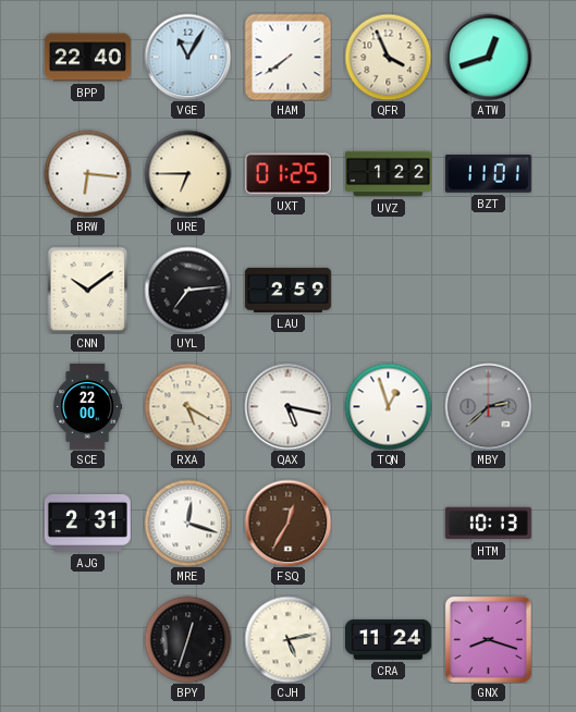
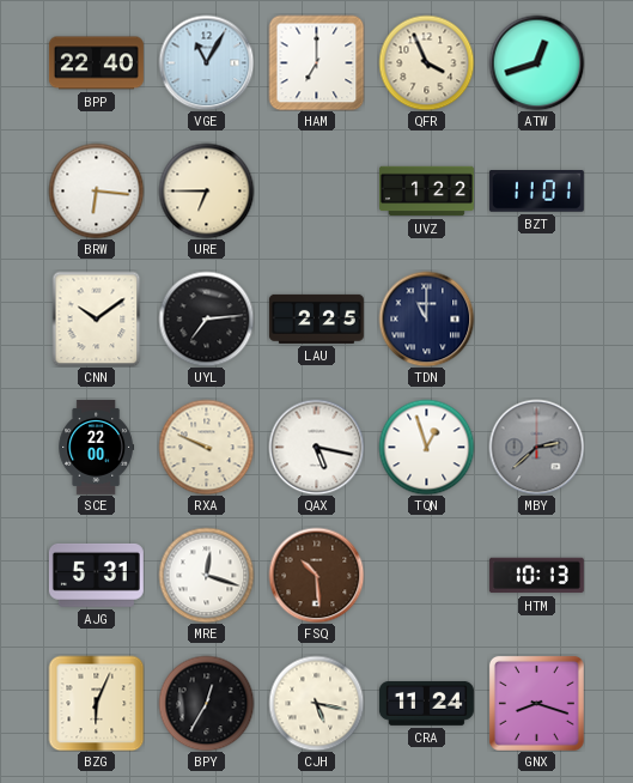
HAM: 7:39 -> 7:00 (316, 62)
UXT: 01:25 -> none (287, 174)
LAU: 2:59 -> 2:25 (316, 318)
TDN: none -> 11:00 (426, 318)
RXA: 5:20 -> 9:49 (206, 447)
AJG: 2:31 -> 5:31 (96, 575)
FSQ: 12:35 -> 10:29 (316, 575)
BZG: none -> 6:04 (96, 703)
BPY: 12:33 -> 12:35 (206, 703)
CJH: 5:13 -> 5:17 (316, 703)
